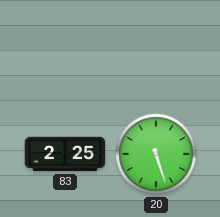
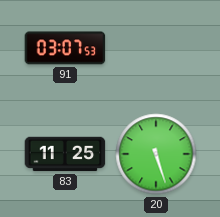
91: none -> 03:07 (65, 48)
83: 2:25 -> 11:25 (65, 154)
